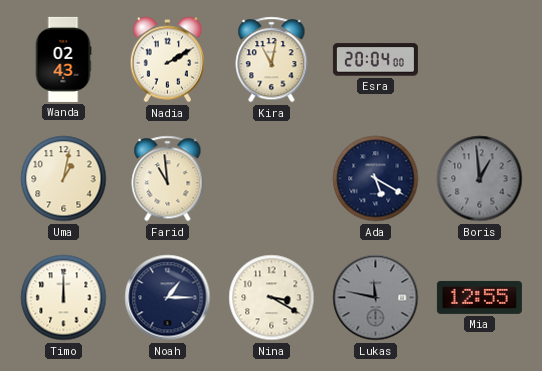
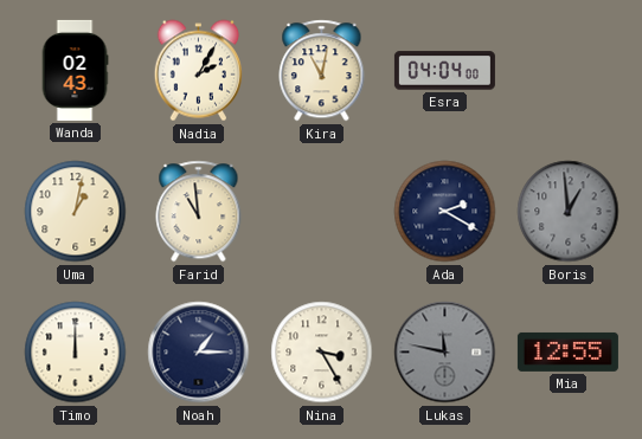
Nadia: 2:10 -> 2:05 (198, 71)
Esra: 20:04 -> 04:04 (444, 71)
Ada: 5:20 -> 2:20 (445, 212)
Nina: 3:20 -> 3:25 (322, 353)
